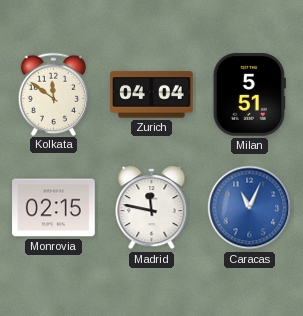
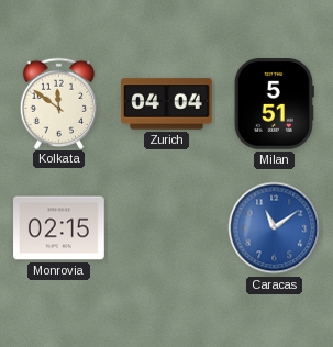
Madrid: 11:47 -> none (152, 209)
Caracas: 11:04 -> 11:09 (275, 228)
